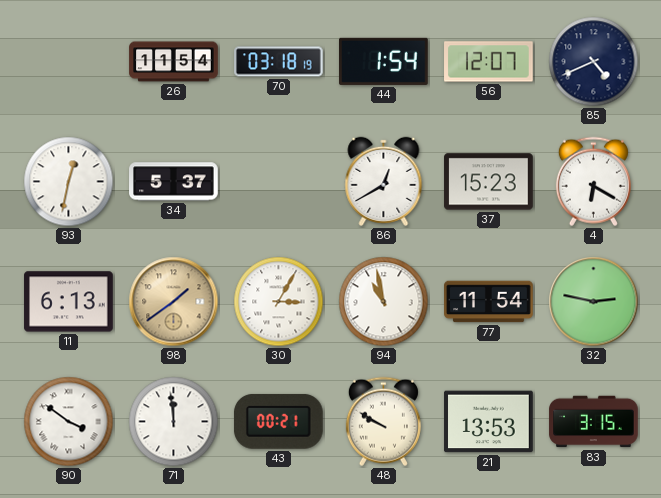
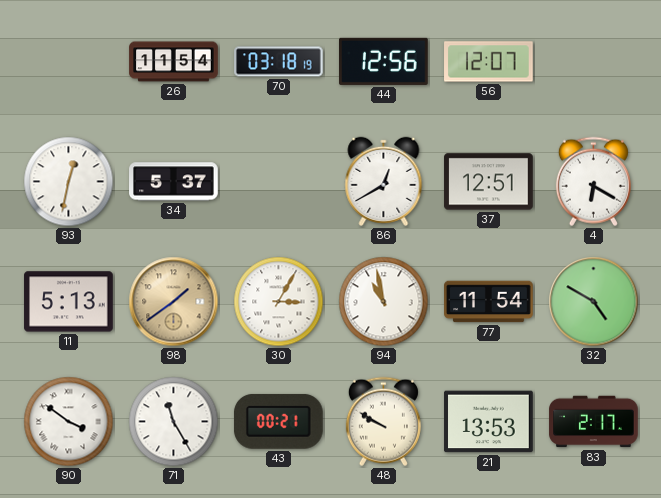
44: 1:54 -> 12:56 (384, 61)
85: 4:41 -> none (594, 62)
37: 15:23 -> 12:51 (489, 182)
11: 6:13 -> 5:13 (69, 302)
32: 2:47 -> 4:50 (594, 302)
71: 11:59 -> 11:25 (174, 422)
83: 3:15 -> 2:17 (594, 422)
